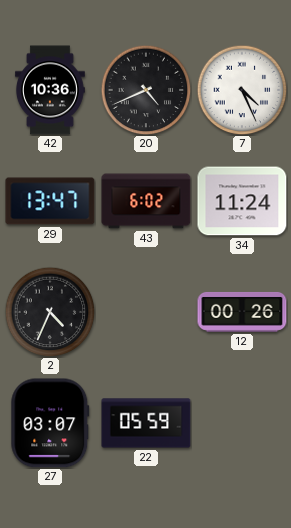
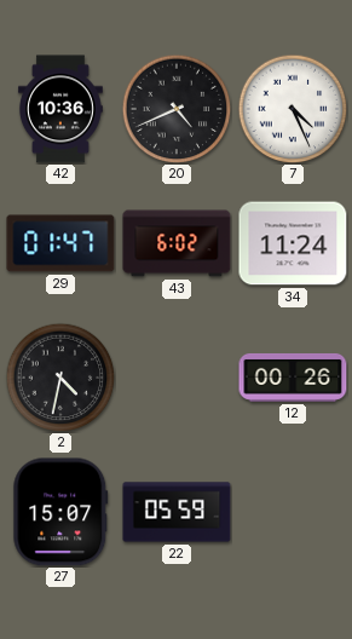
29: 13:47 -> 01:47 (60, 243)
2: 4:34 -> 4:32 (60, 378)
27: 03:07 -> 15:07 (60, 512)
